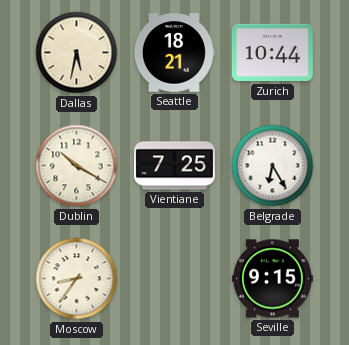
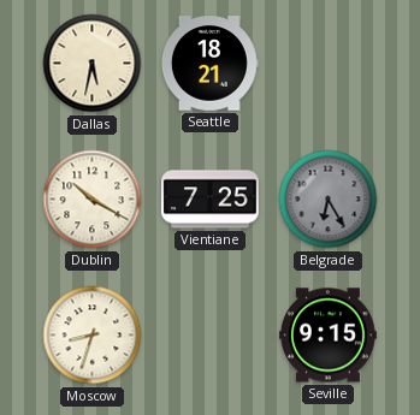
Zurich: 10:44 -> none (272, 53)
Belgrade dial: white -> grey (329, 200)
Moscow: 8:36 -> 8:33 (93, 336)
